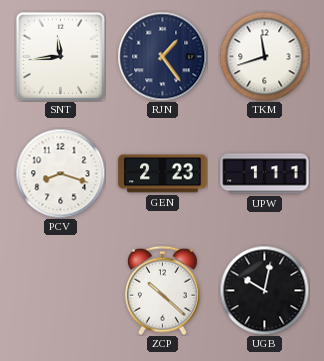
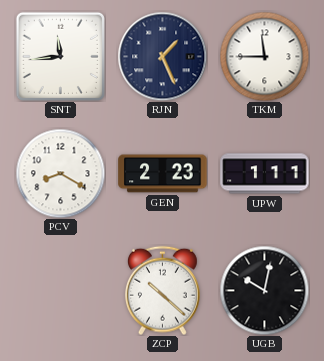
RJN: 1:24 -> 1:26 (162, 56)
TKM: 11:42 -> 11:45 (264, 56)
PCV: 8:18 -> 8:20 (60, 173)
